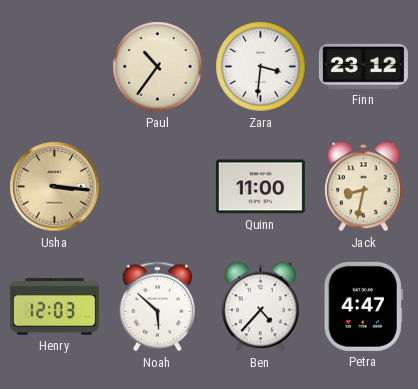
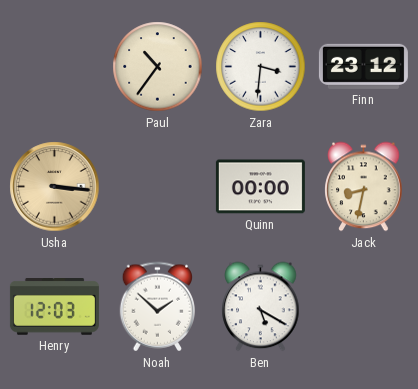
Quinn: 11:00 -> 00:00 (260, 187)
Noah: 5:52 -> 1:52 (157, 307)
Ben: 4:37 -> 5:20 (261, 307)
Petra: 4:47 -> none (363, 306)
